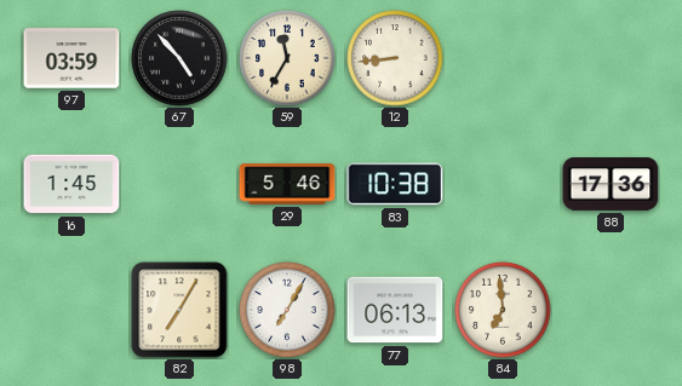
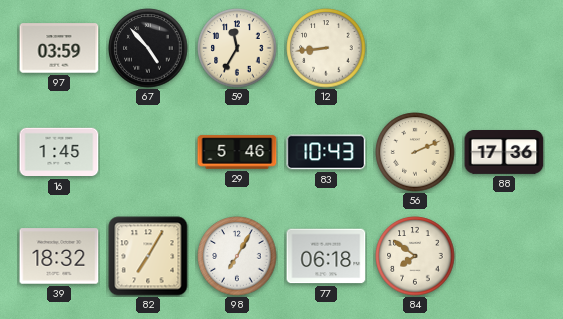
83: 10:38 -> 10:43 (326, 152)
56: none -> 2:11 (415, 152)
39: none -> 18:32 (59, 256)
77: 06:13 -> 06:18 (326, 256)
84: 6:59 -> 7:51 (415, 256)
